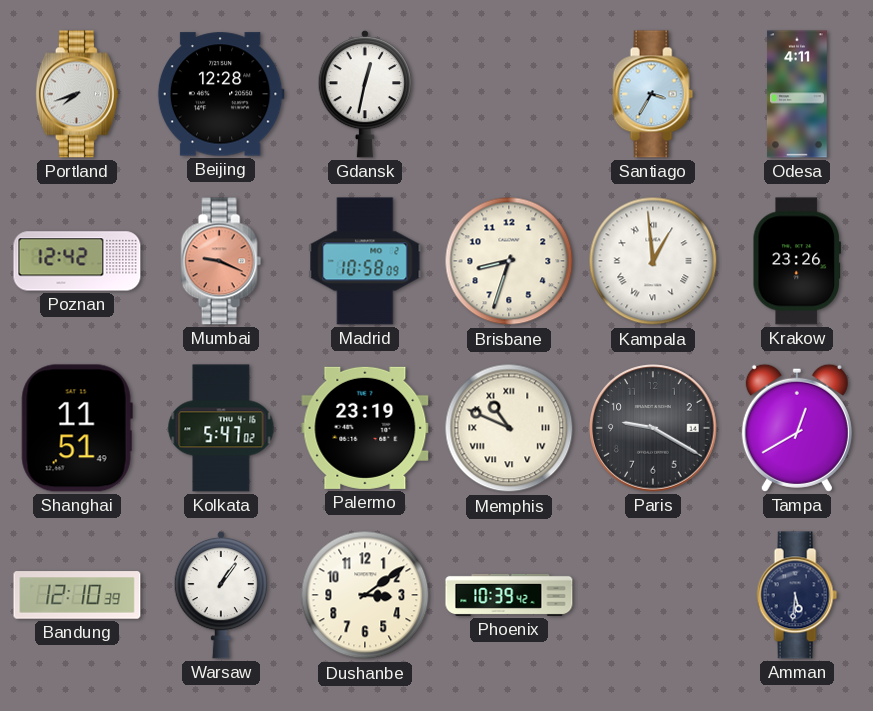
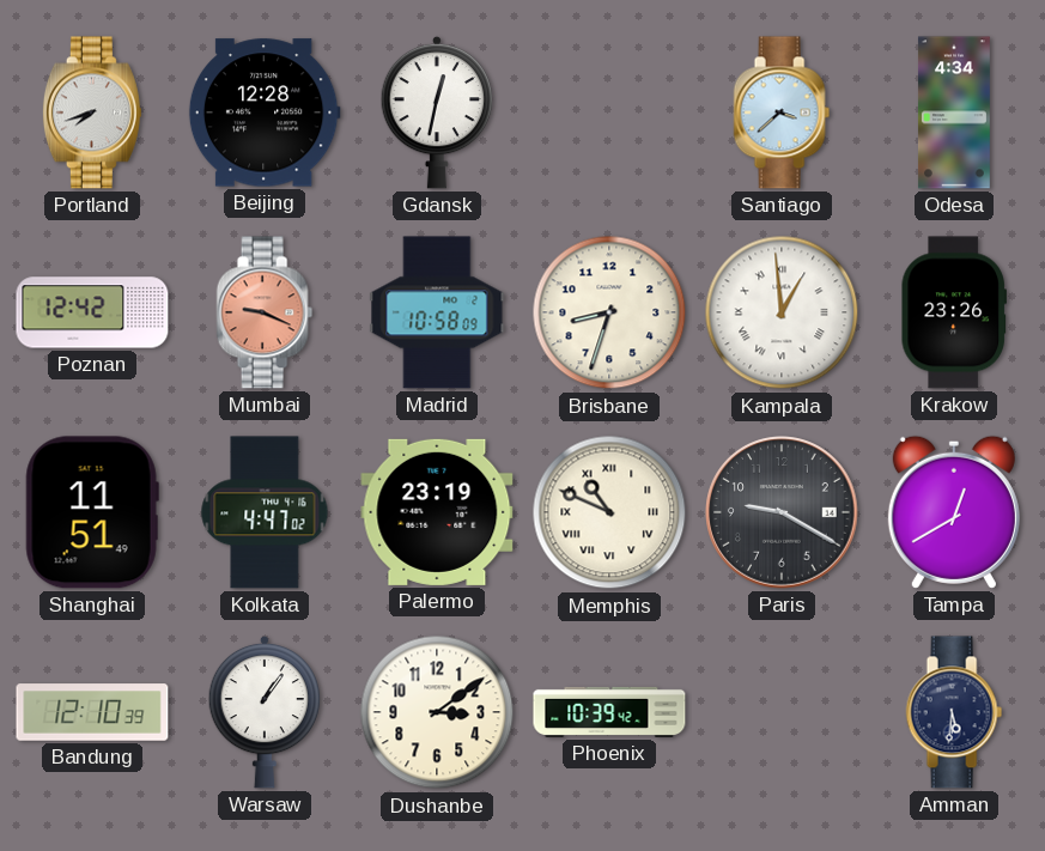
Santiago: 3:35 -> 3:38 (782, 113)
Odesa: 4:11 -> 4:34 (954, 113)
Kolkata: 5:47 -> 4:47 (265, 512)
